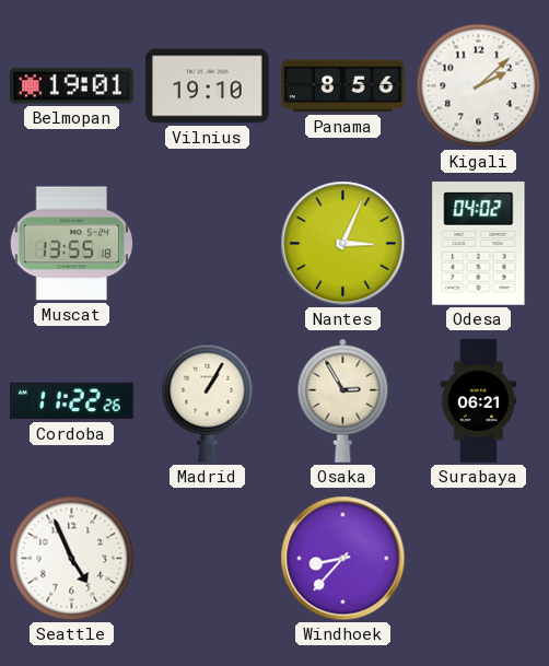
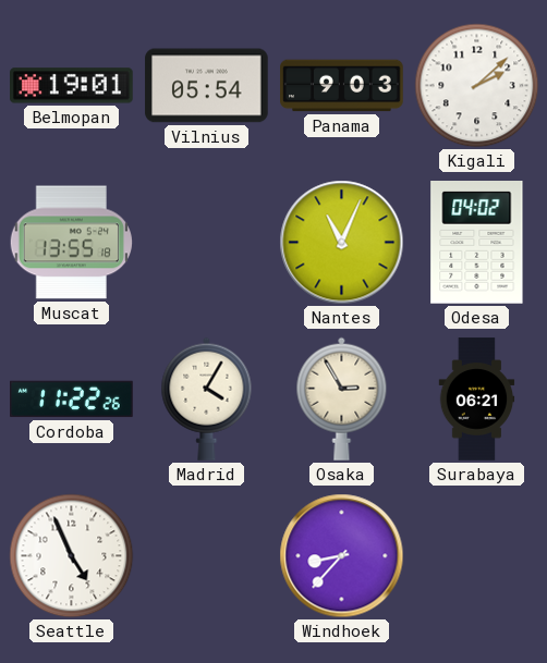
Vilnius: 19:10 -> 05:54 (207, 86)
Panama: 8:56 -> 9:03 (342, 86)
Nantes: 3:04 -> 11:04 (342, 243)
Madrid: 1:05 -> 4:05 (207, 398)
